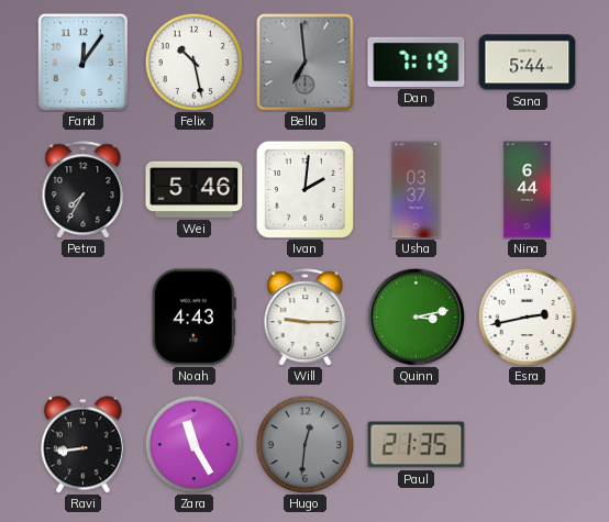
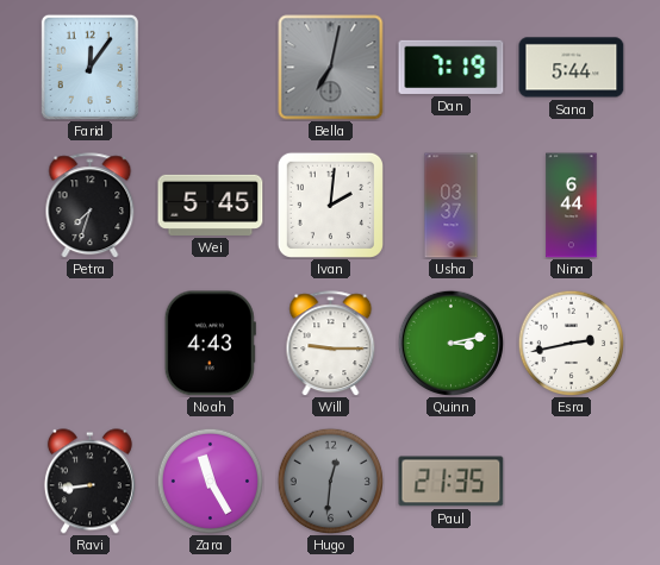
Felix: 10:28 -> none (193, 62)
Bella: 6:59 -> 7:02 (331, 68)
Petra: 7:35 -> 7:33 (91, 206)
Wei: 5:46 -> 5:45 (211, 205)
